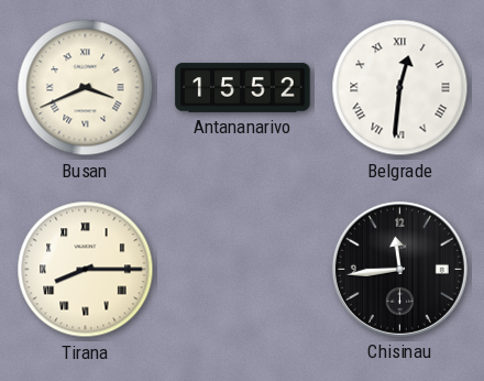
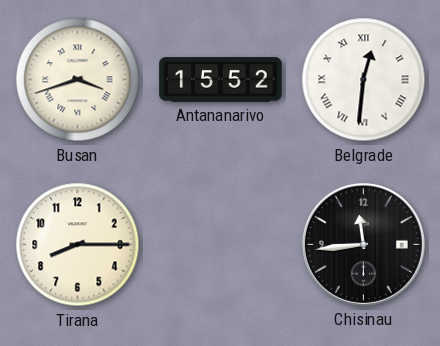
Busan: 3:41 -> 3:42 (78, 80)
Tirana numerals: Roman -> Arabic (78, 245)
